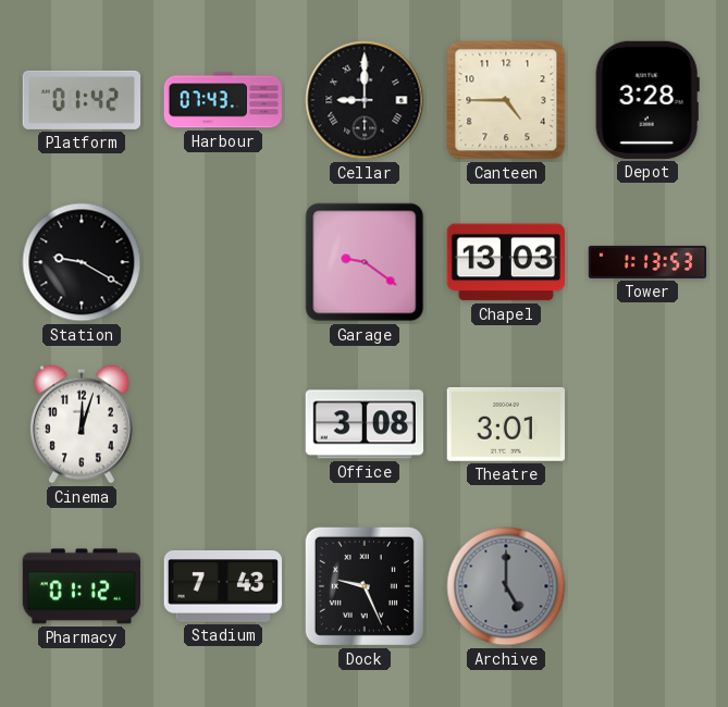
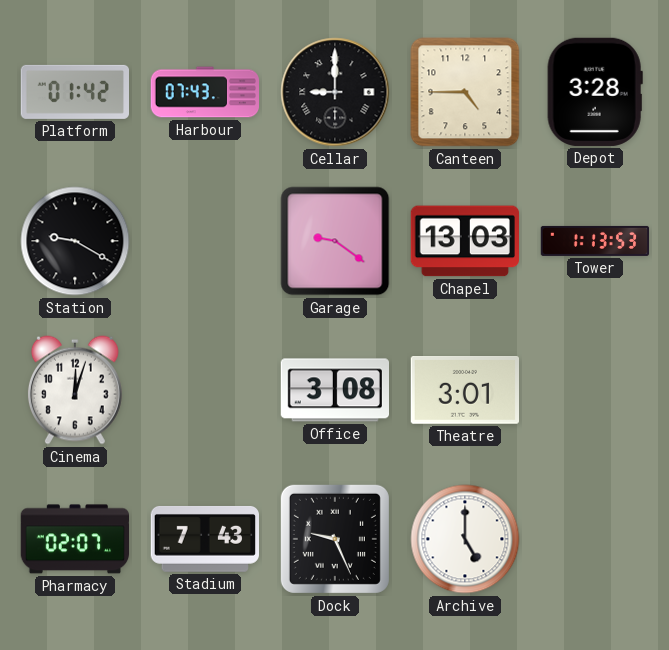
Pharmacy: 01:12 -> 02:07 (74, 539)
Archive dial: grey -> white (465, 539)
